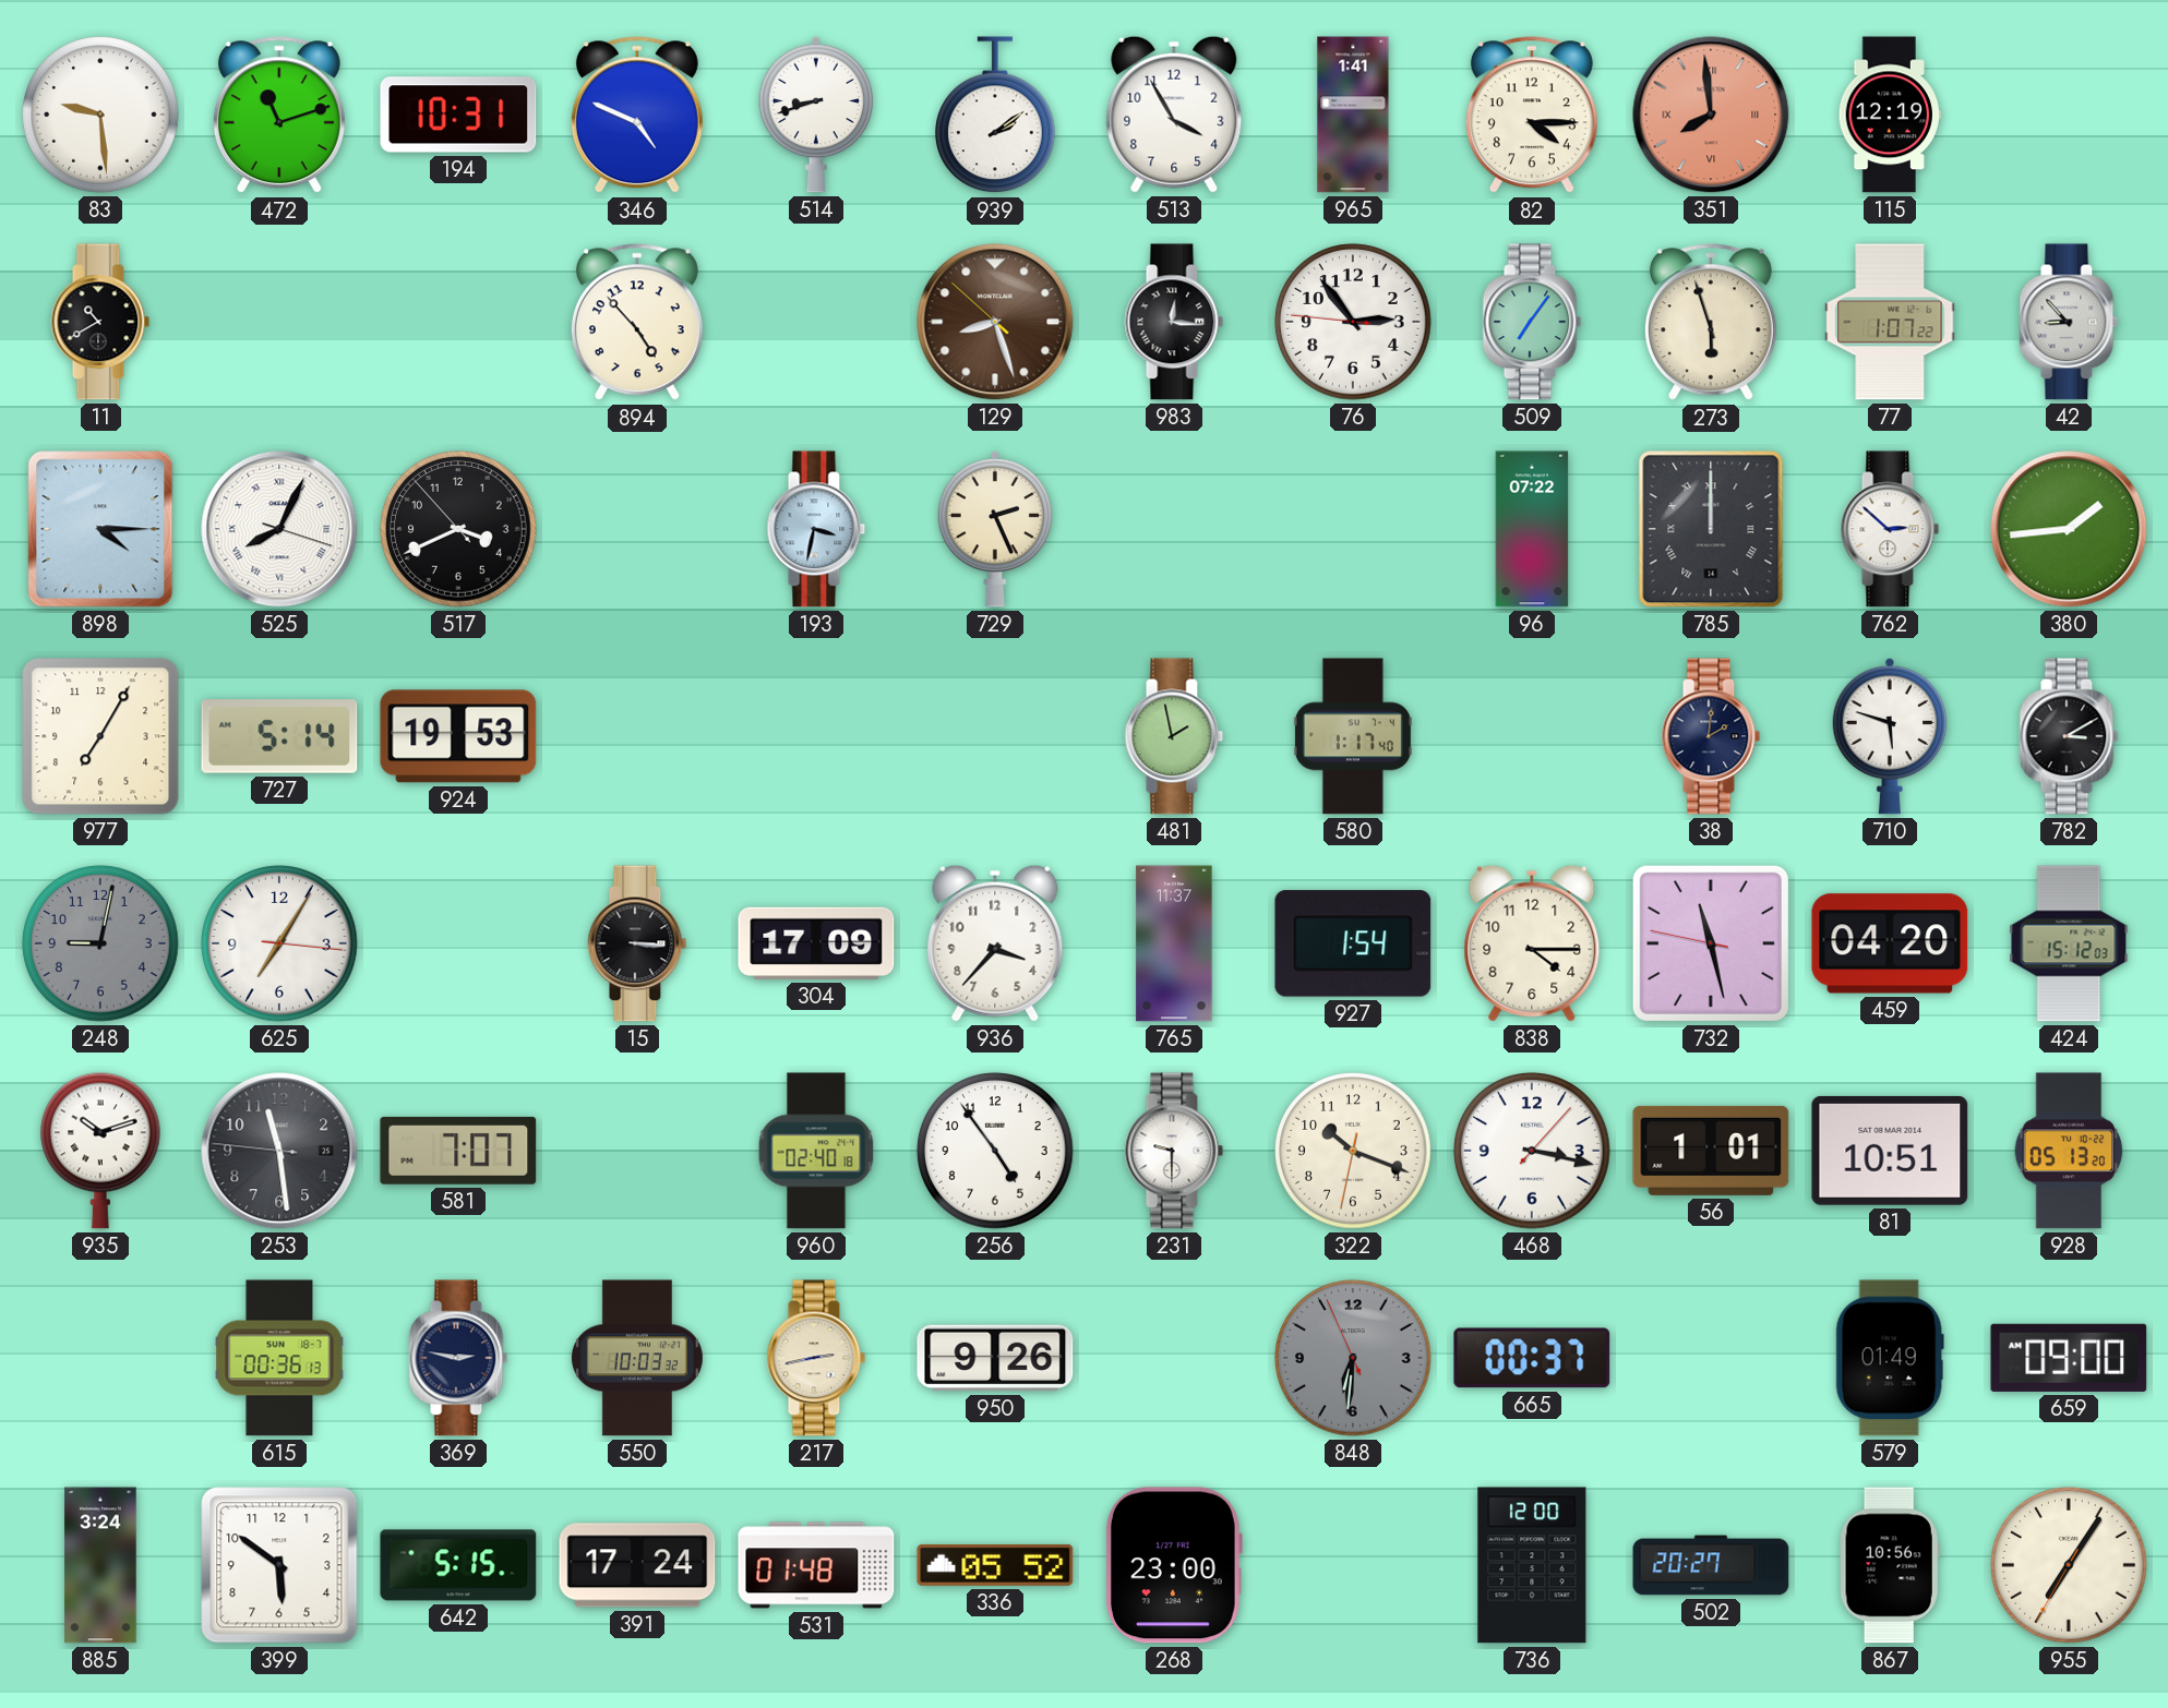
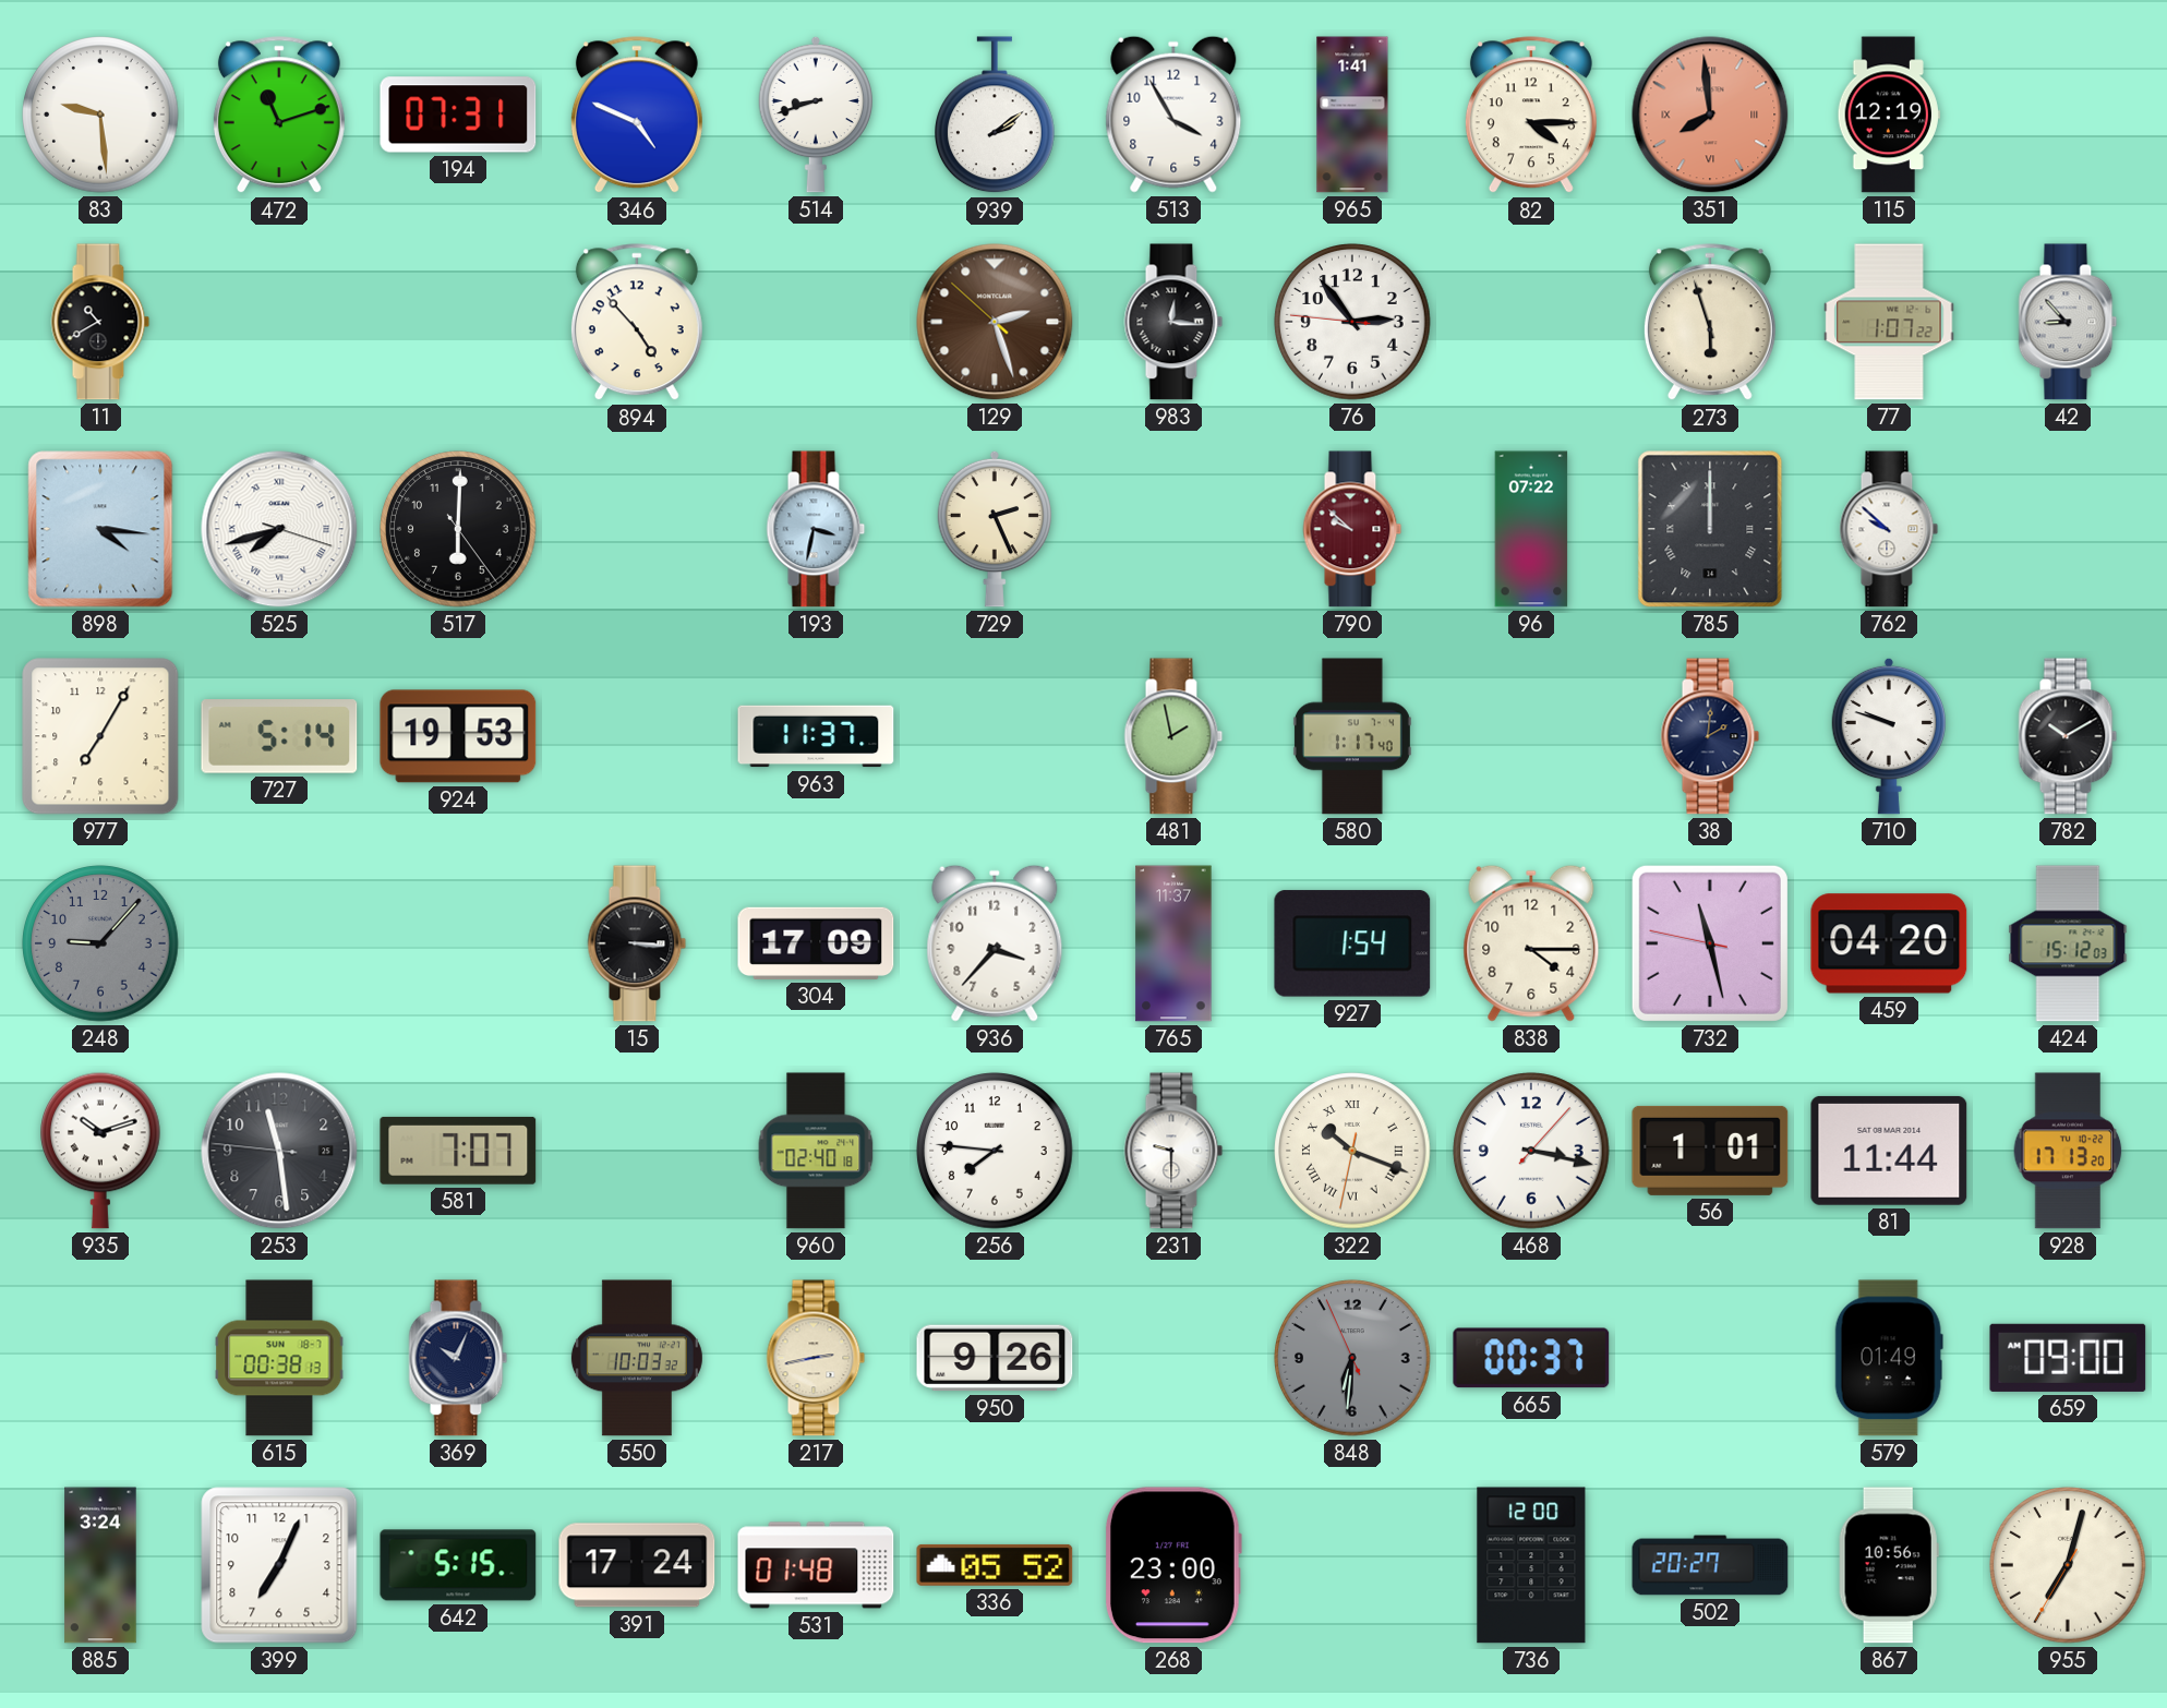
194: 10:31 -> 07:31 (458, 115)
129: 8:26 -> 2:26 (995, 322)
509: 7:06 -> none (1532, 322)
898: 4:15 -> 4:16 (100, 529)
525: 8:04 -> 7:42 (279, 529)
517: 3:40 -> 6:00 (458, 529)
790: none -> 9:52 (1352, 529)
762: 2:52 -> 9:52 (1889, 529)
380: 1:44 -> none (2069, 529)
963: none -> 11:37 (816, 736)
710: 5:48 -> 9:48 (1888, 736)
782: 3:10 -> 10:10 (2068, 736)
248: 9:02 -> 9:07 (100, 943)
625: 7:05 -> none (279, 943)
256: 4:54 -> 7:46 (995, 1151)
322 numerals: Arabic -> Roman (1352, 1151)
81: 10:51 -> 11:44 (1889, 1151)
928: 05:13 -> 17:13 (2068, 1151)
615: 00:36 -> 00:38 (279, 1358)
369: 2:47 -> 10:04 (458, 1358)
399: 5:51 -> 7:04 (279, 1565)
955: 7:05 -> 7:02 (2068, 1565)
